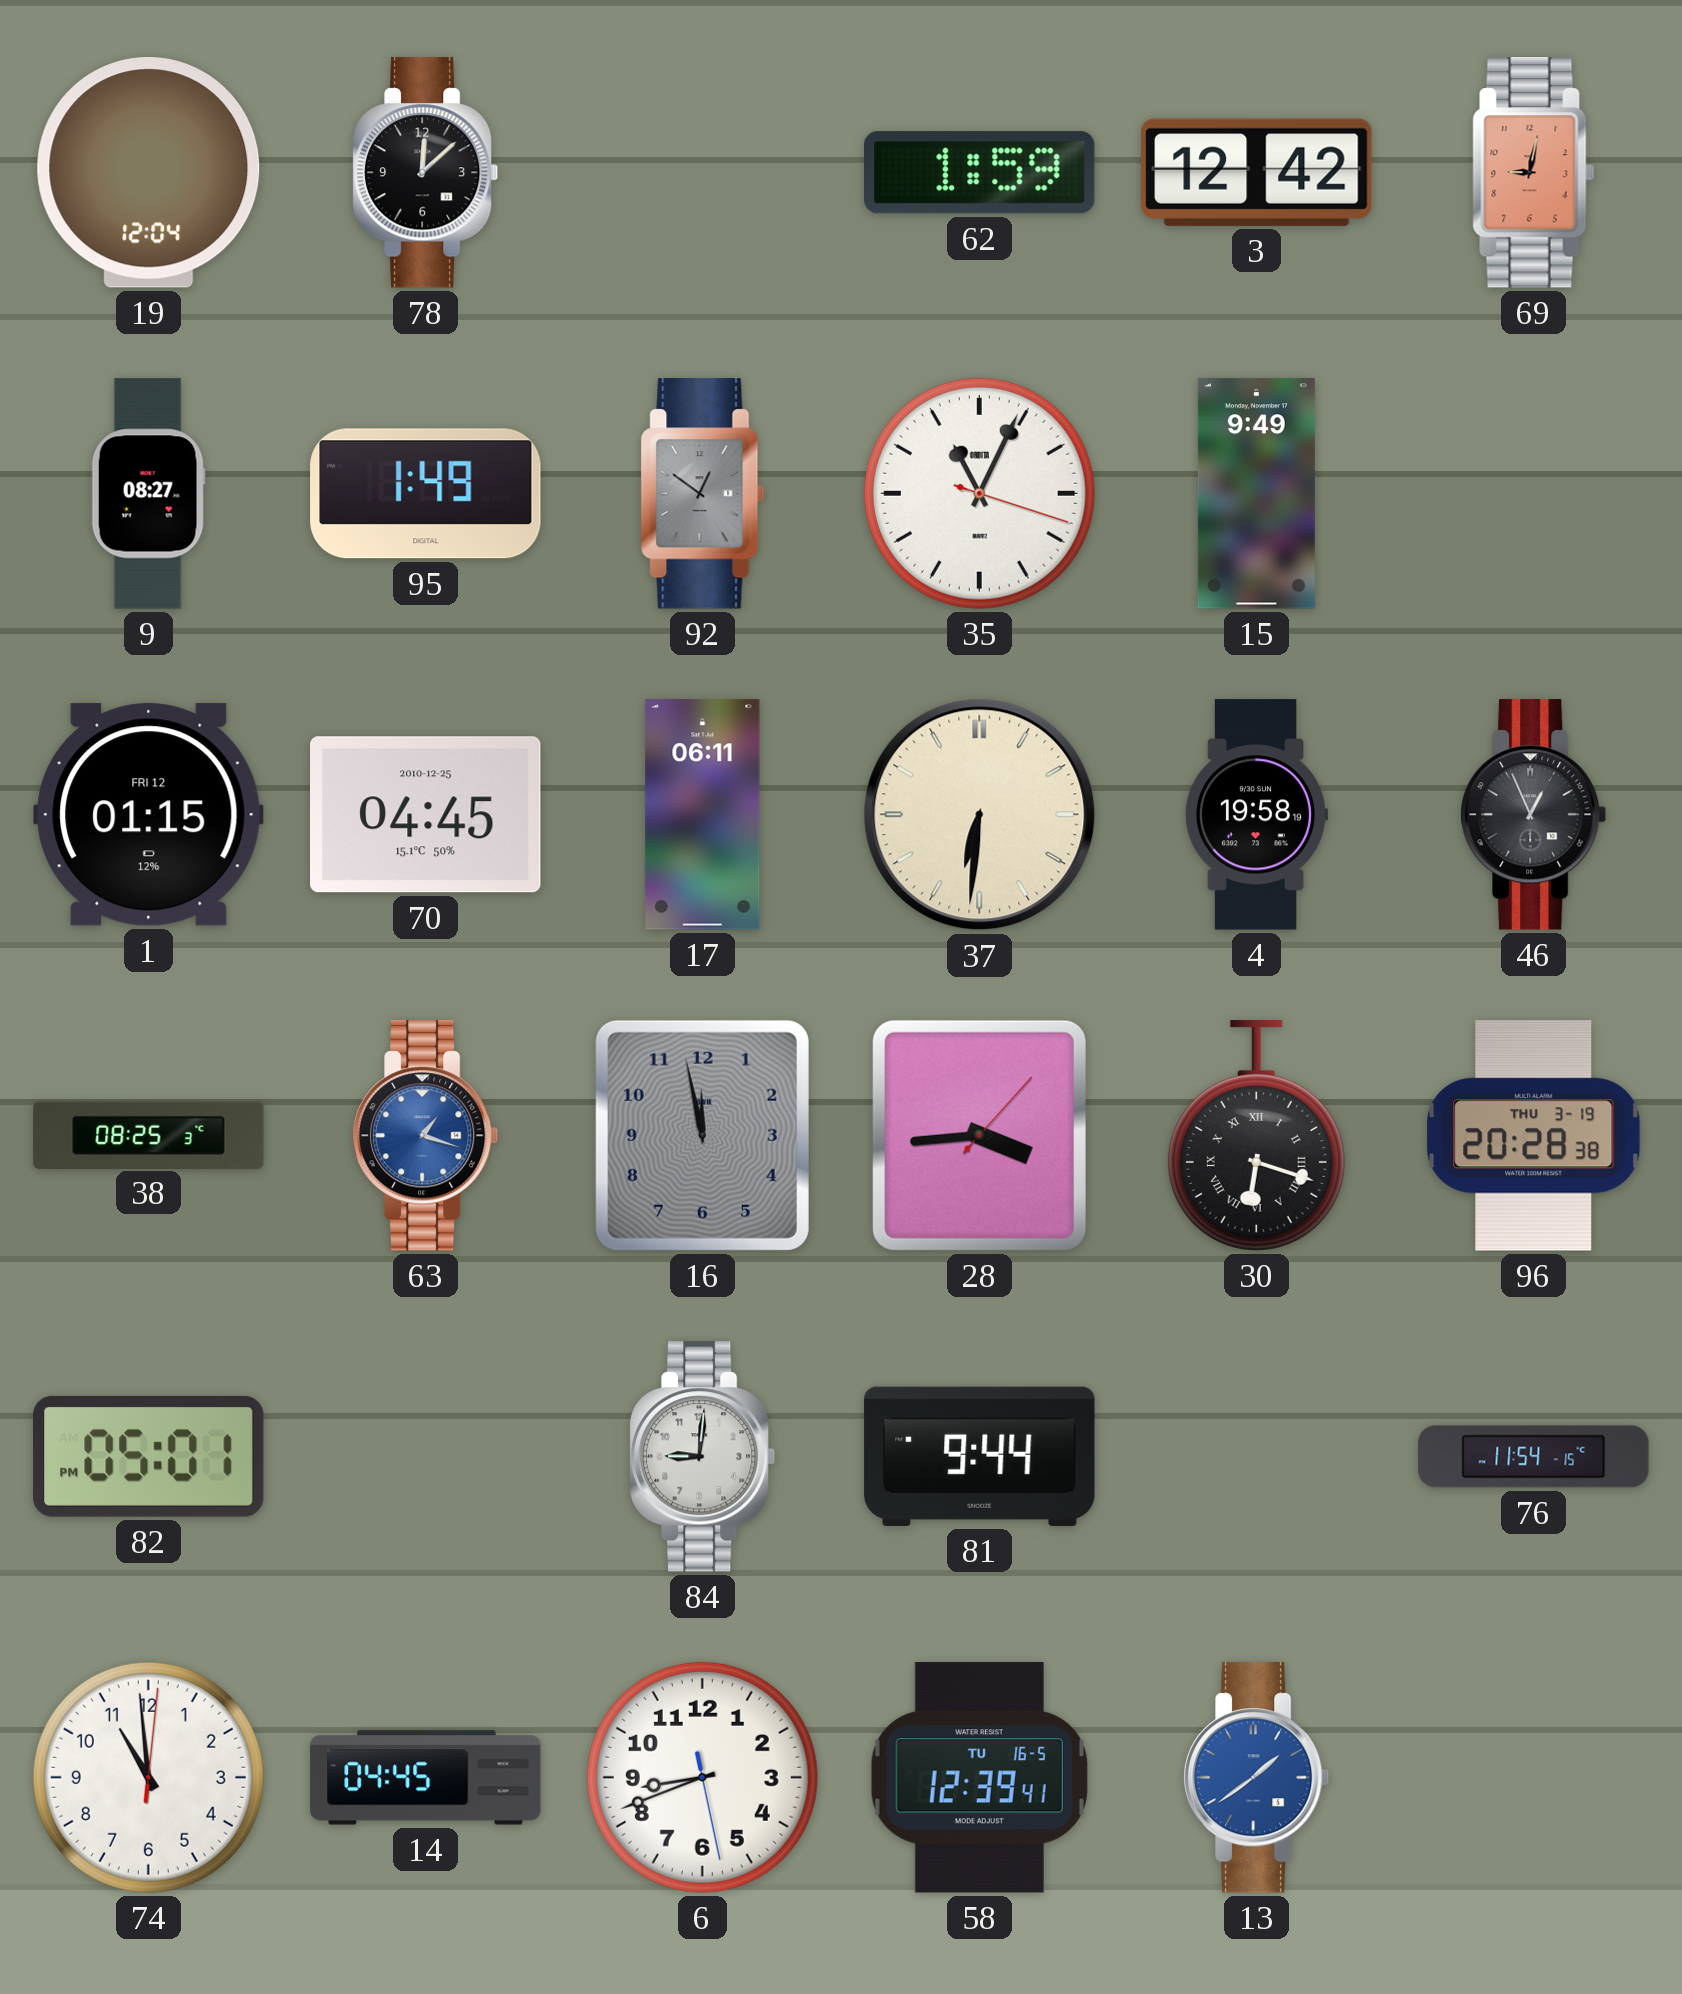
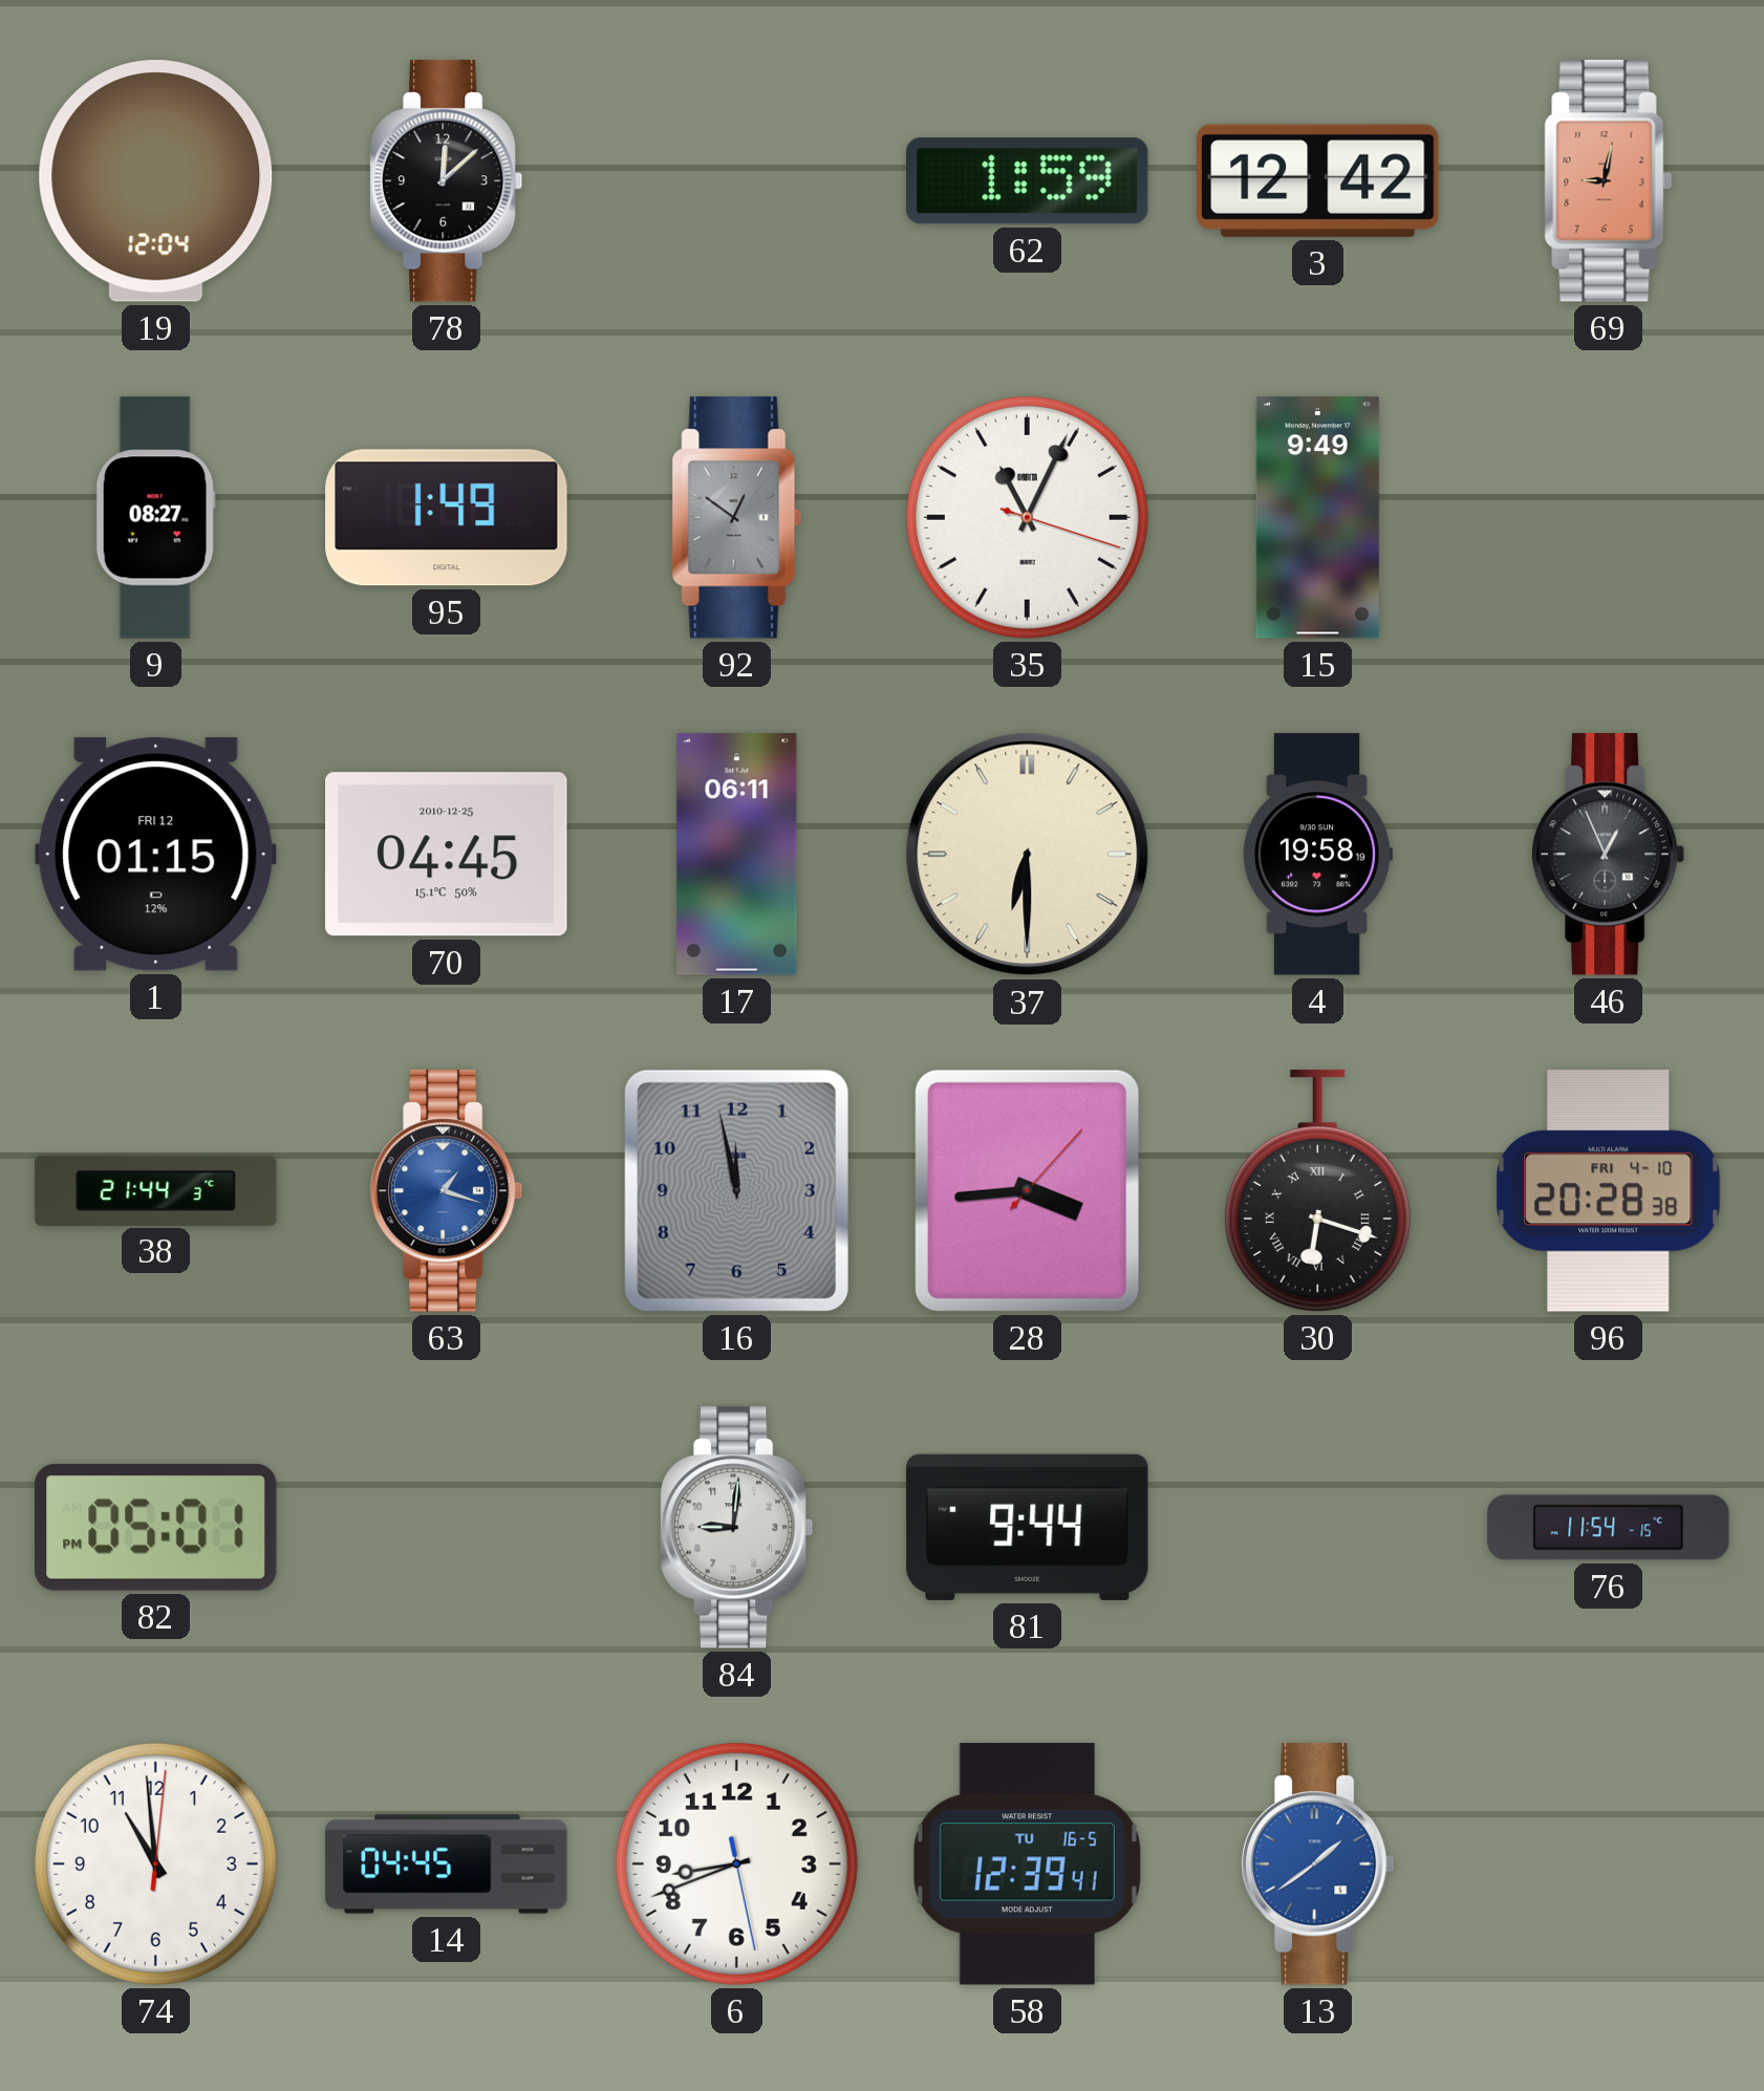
37: 6:31 -> 6:30 (1028, 855)
38: 08:25 -> 21:44 (156, 1190)
96 date: THU 3-19 -> FRI 4-10 (1609, 1191)
